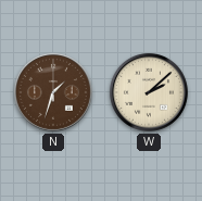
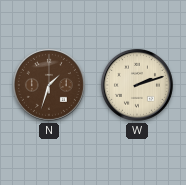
W: 2:08 -> 2:12 (137, 85)
